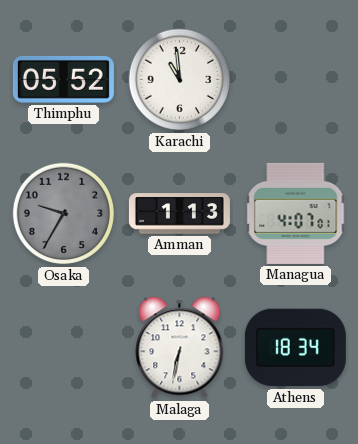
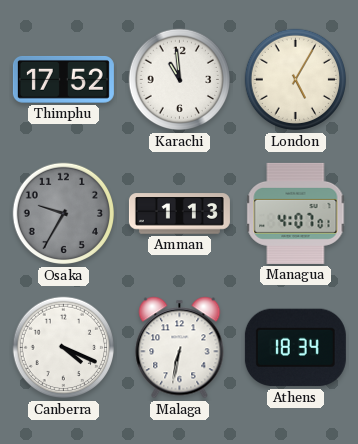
Thimphu: 05:52 -> 17:52 (63, 79)
London: none -> 5:05 (296, 80)
Canberra: none -> 4:19 (64, 348)
